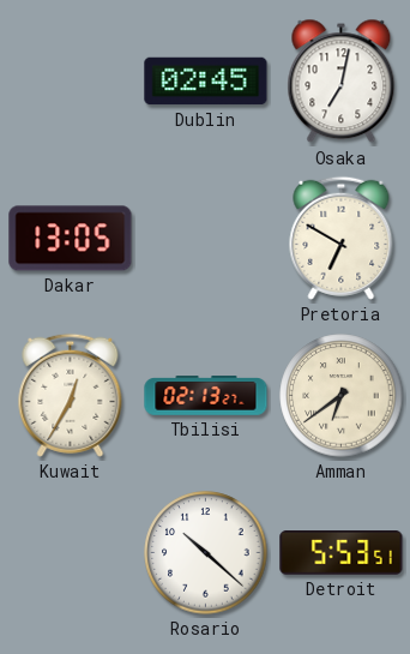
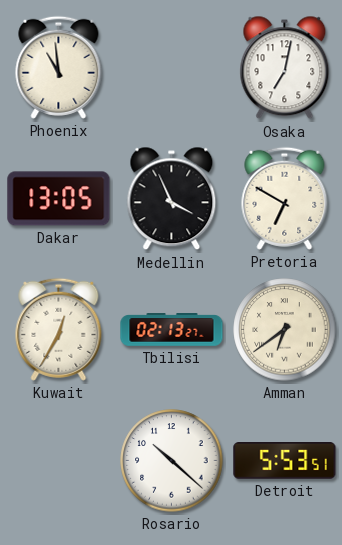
Phoenix: none -> 10:59 (59, 67)
Dublin: 02:45 -> none (206, 82)
Medellin: none -> 3:56 (172, 199)
